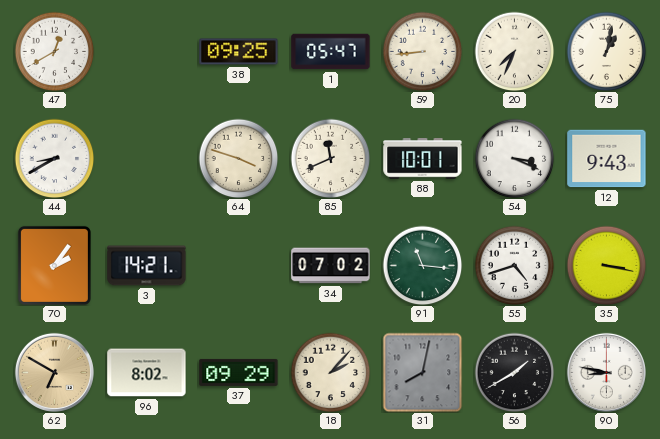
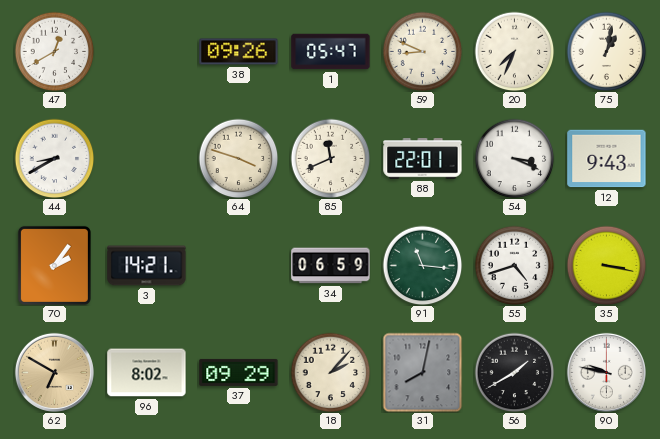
38: 09:25 -> 09:26 (239, 52)
59: 8:44 -> 8:49 (422, 51)
88: 10:01 -> 22:01 (423, 159)
34: 07:02 -> 06:59 (331, 266)
90: 8:47 -> 9:47 (606, 372)
